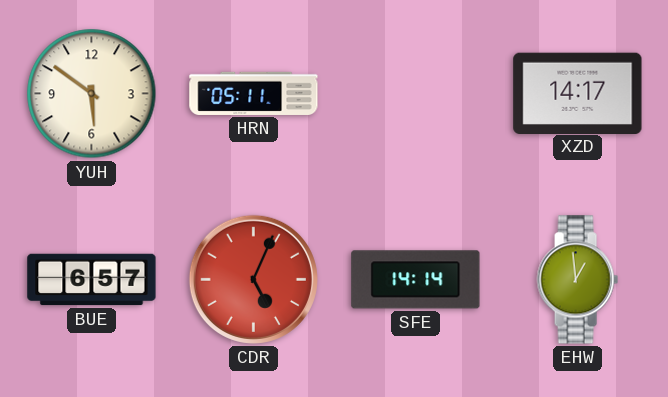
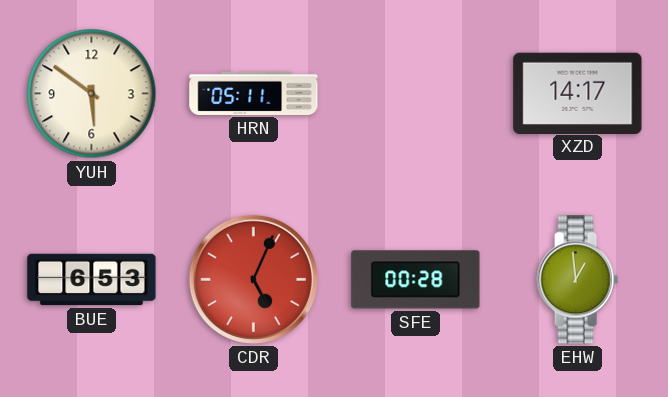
BUE: 6:57 -> 6:53 (92, 280)
SFE: 14:14 -> 00:28 (416, 280)
